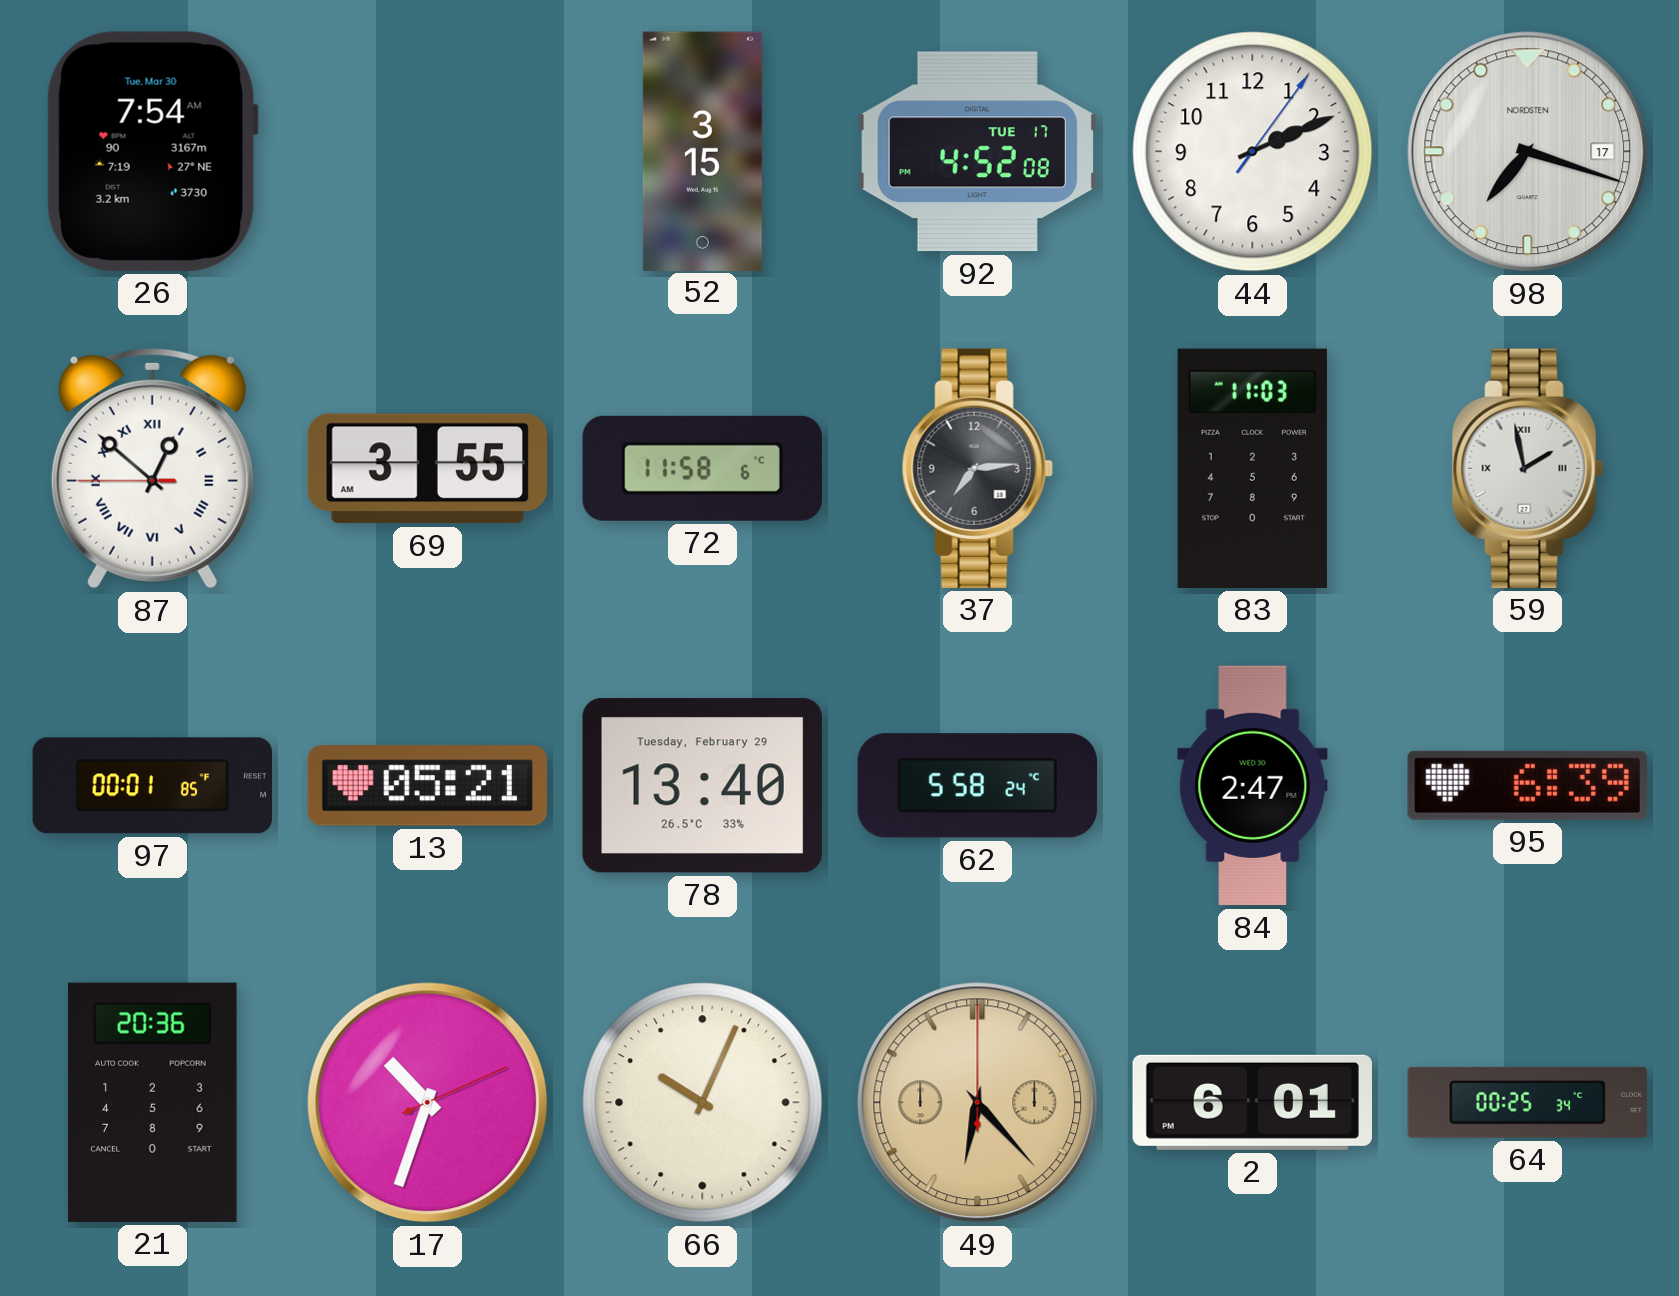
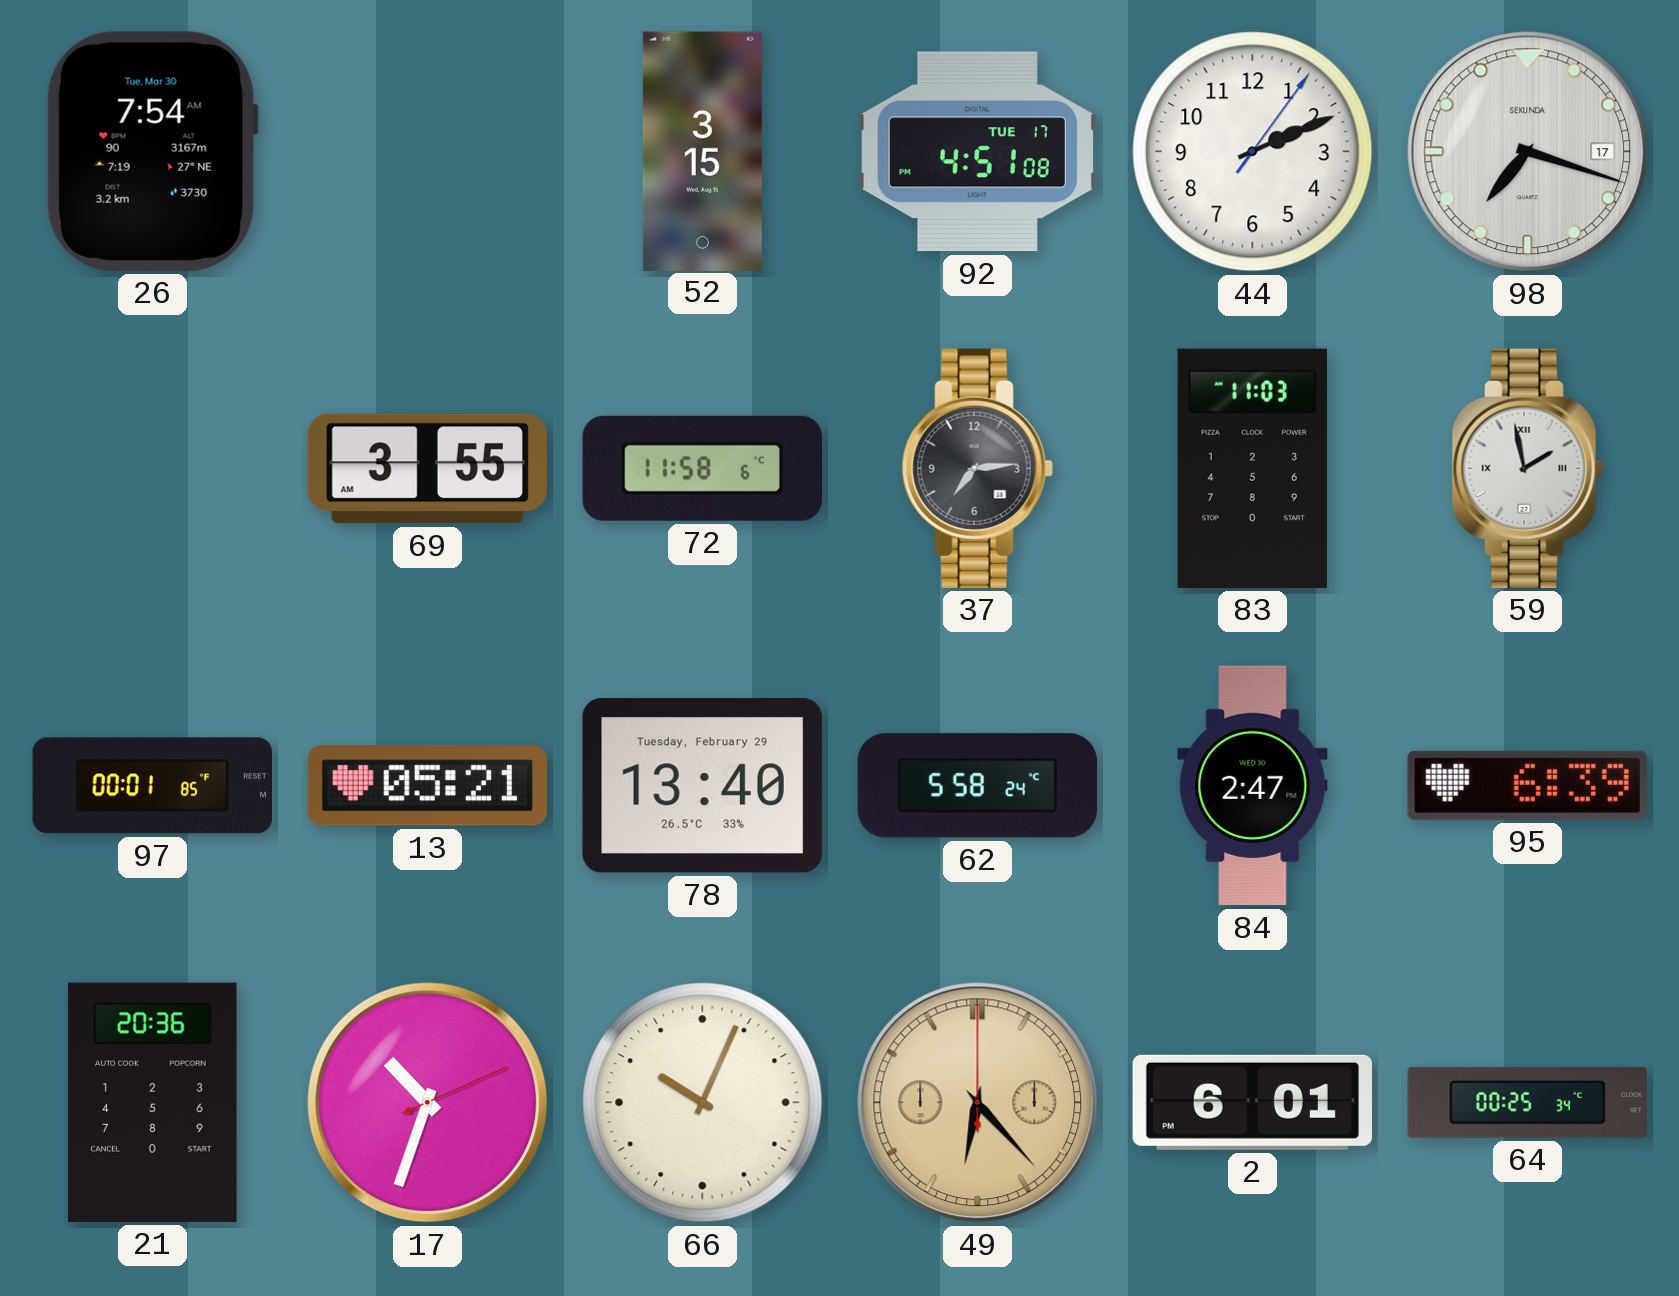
92: 4:52 -> 4:51 (977, 152)
98 brand: NORDSTEN -> SEKUNDA (1528, 152)
87: 12:51 -> none (152, 468)
